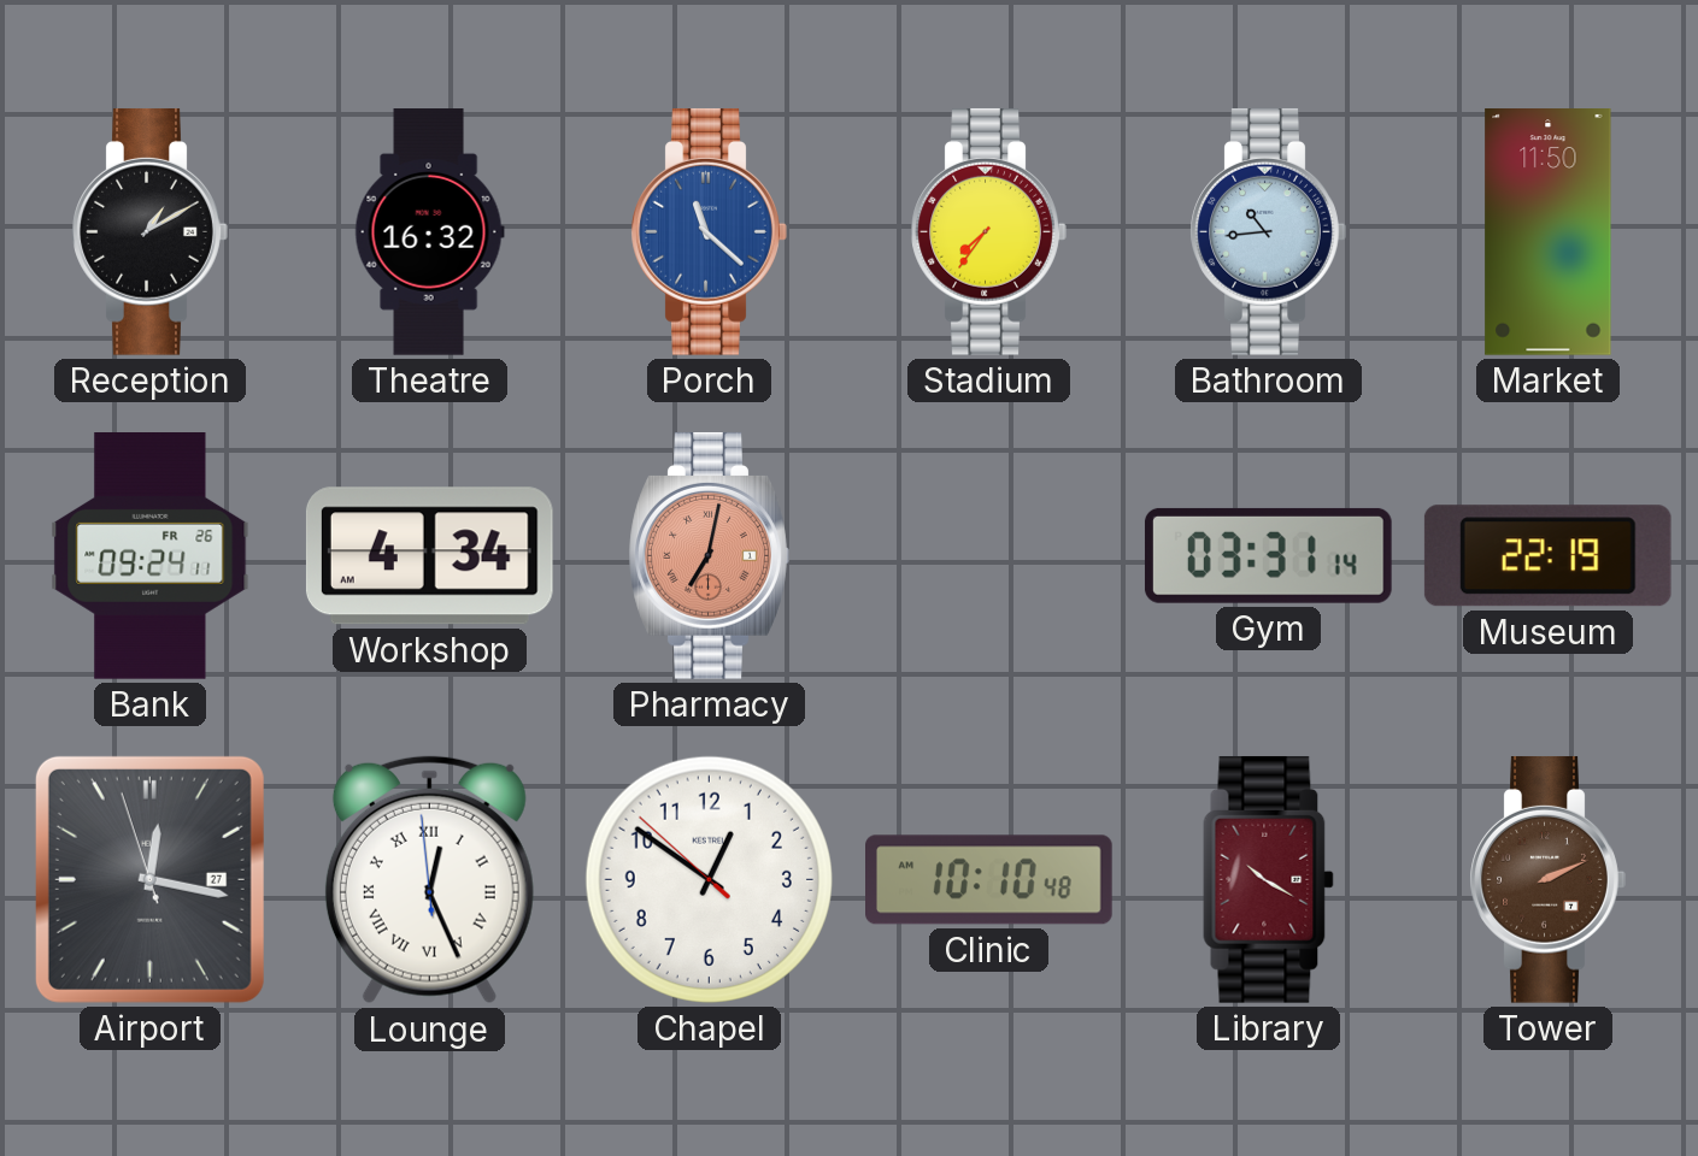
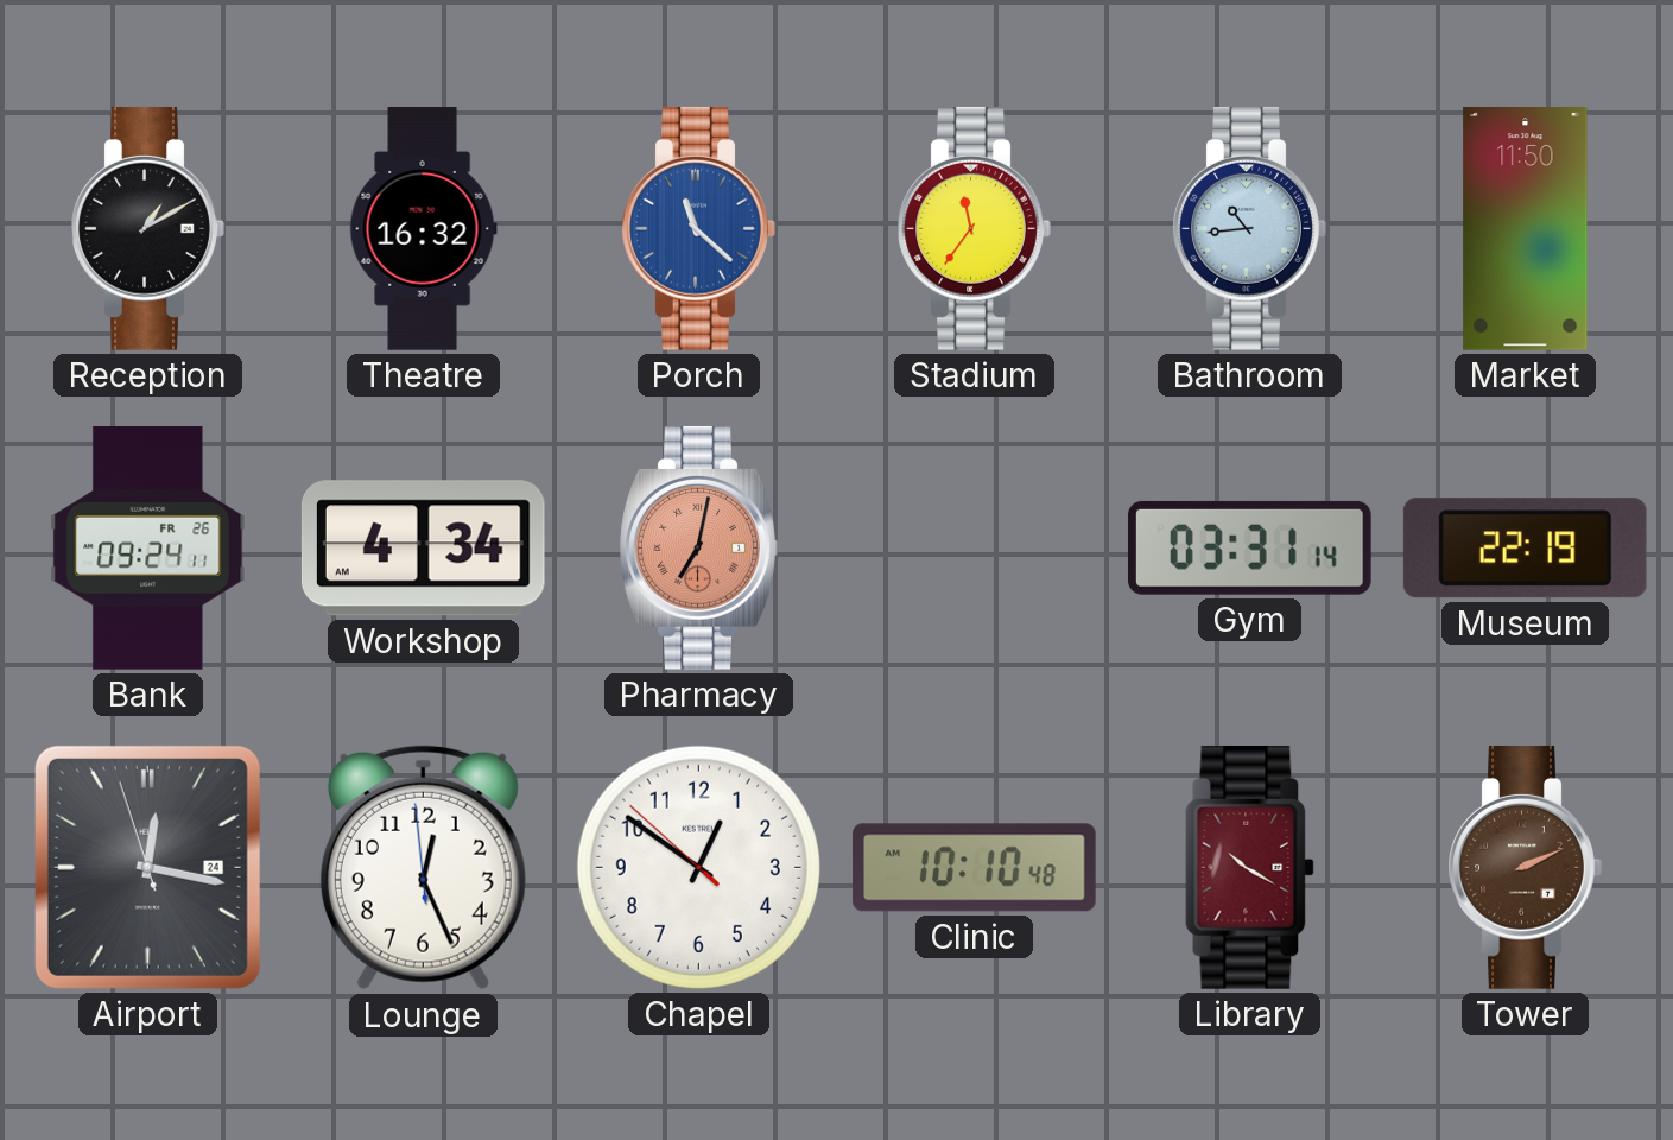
Stadium: 7:36 -> 11:36 (974, 228)
Airport date: 27 -> 24 (147, 867)
Lounge numerals: Roman -> Arabic (423, 868)
